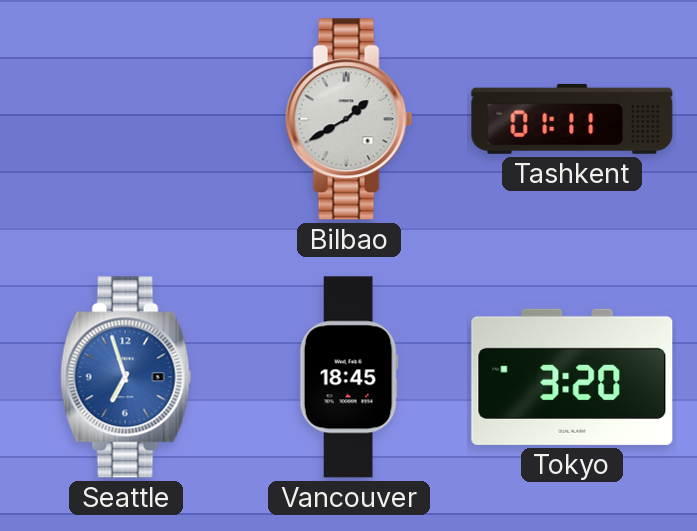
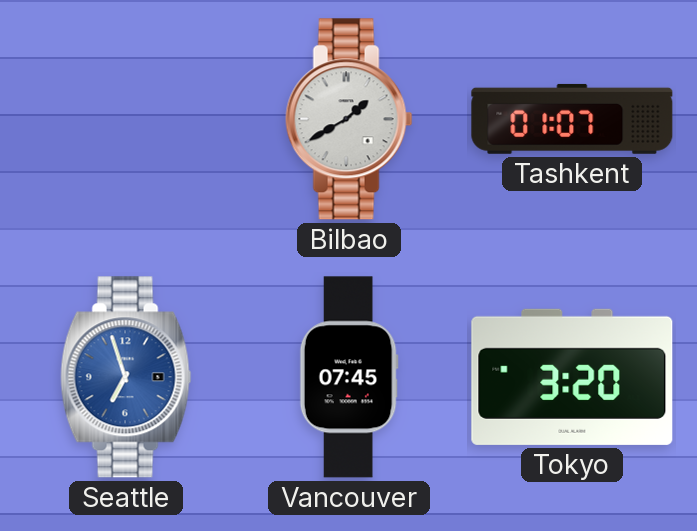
Tashkent: 01:11 -> 01:07 (572, 119)
Vancouver: 18:45 -> 07:45 (349, 377)
